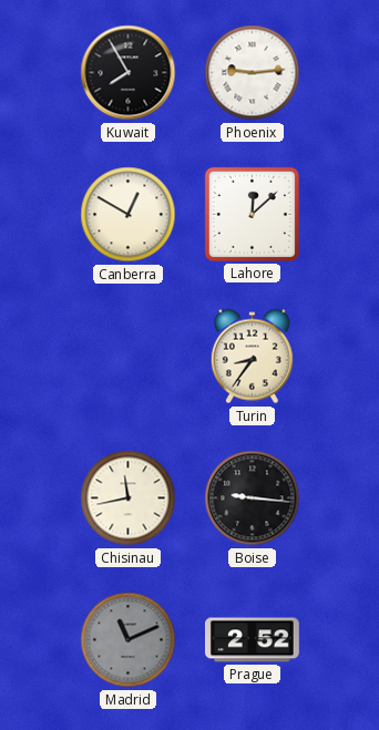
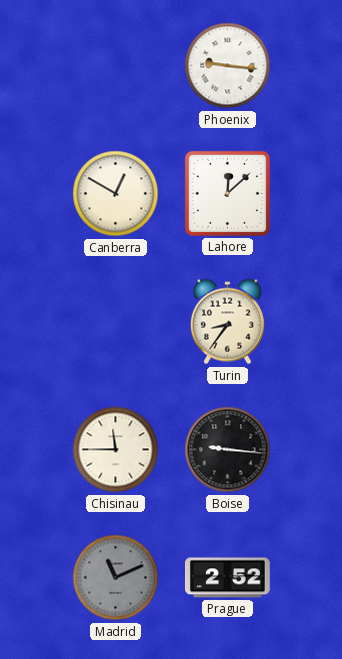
Kuwait: 7:55 -> none (129, 73)
Phoenix: 9:14 -> 9:16 (228, 66)
Chisinau: 11:43 -> 11:45 (116, 450)
